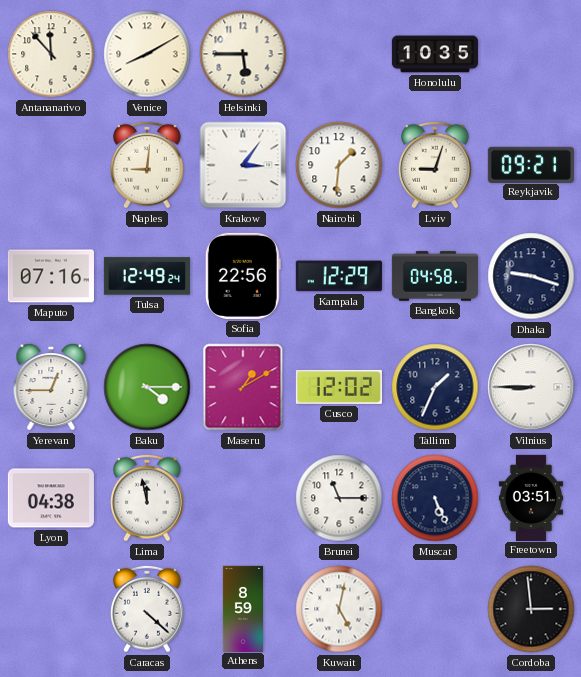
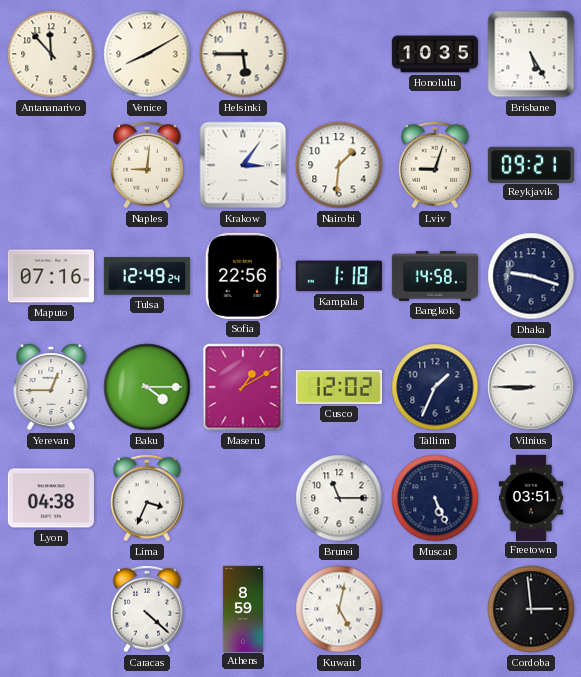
Brisbane: none -> 5:25 (531, 54)
Kampala: 12:29 -> 1:18 (339, 276)
Bangkok: 04:58 -> 14:58 (435, 276)
Lima: 11:58 -> 3:34 (148, 498)
